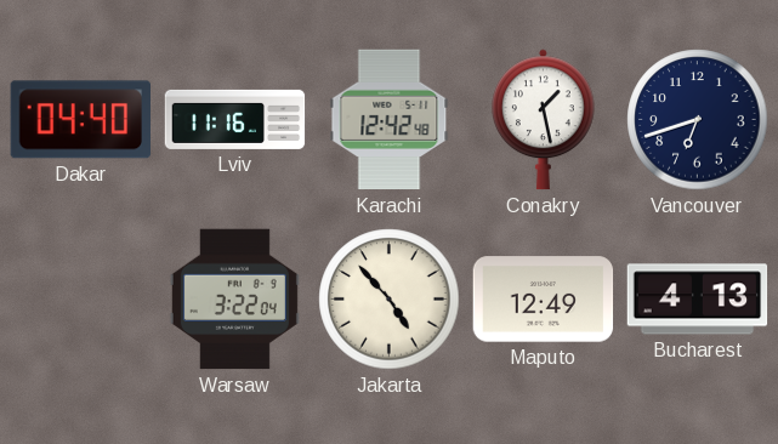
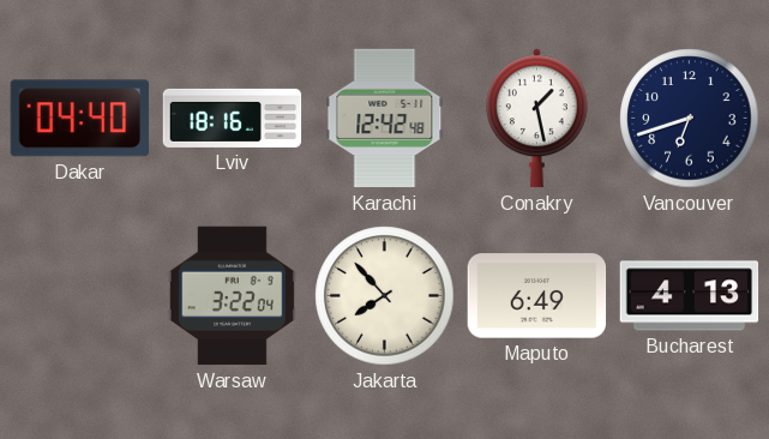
Lviv: 11:16 -> 18:16 (233, 118)
Jakarta: 4:53 -> 7:53 (385, 296)
Maputo: 12:49 -> 6:49 (537, 296)
